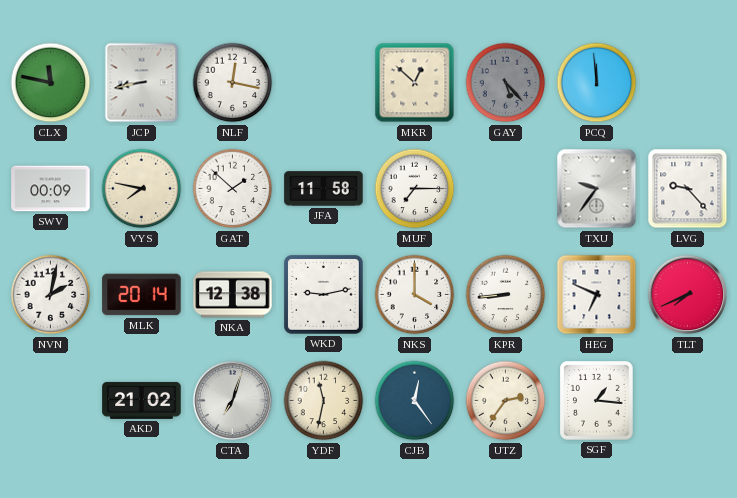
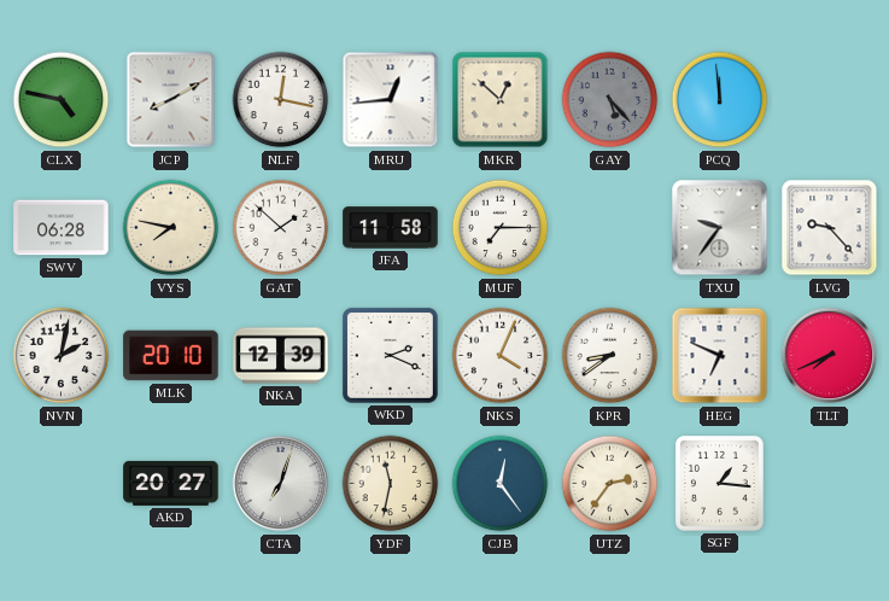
CLX: 11:47 -> 4:47 (62, 100)
JCP: 8:43 -> 8:10 (171, 100)
MRU: none -> 12:44 (391, 100)
SWV: 00:09 -> 06:28 (62, 228)
MLK: 20:14 -> 20:10 (171, 356)
NKA: 12:38 -> 12:39 (281, 356)
WKD: 9:13 -> 2:19 (390, 355)
NKS: 4:00 -> 4:04 (501, 356)
KPR: 8:44 -> 8:39 (610, 356)
AKD: 21:02 -> 20:27 (171, 483)
